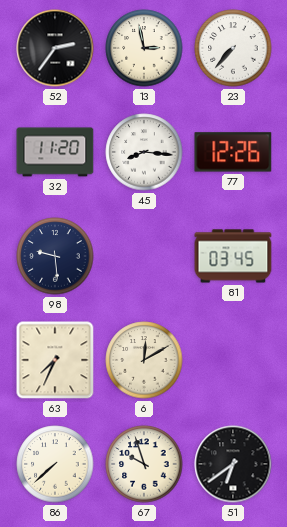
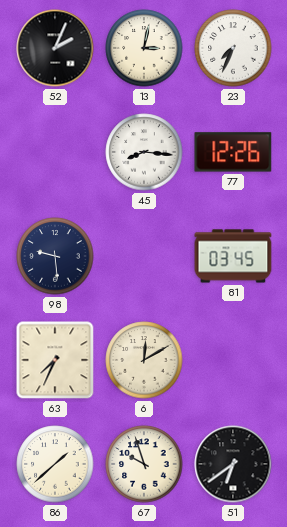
52: 2:36 -> 2:04 (55, 48)
13: 2:58 -> 3:02 (144, 48)
23: 7:37 -> 7:34 (233, 48)
32: 11:20 -> none (55, 152)
86: 7:38 -> 1:38 (55, 464)
